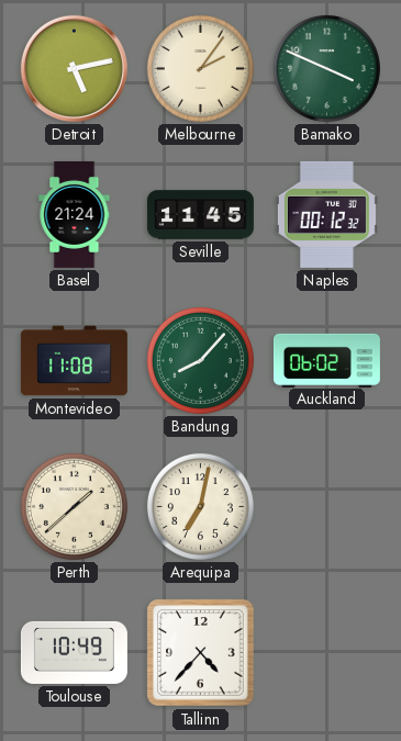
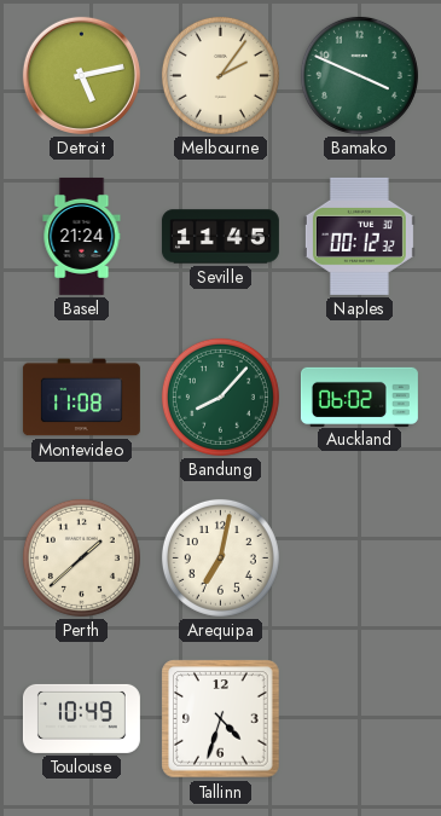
Tallinn: 4:37 -> 4:33 (221, 719)
